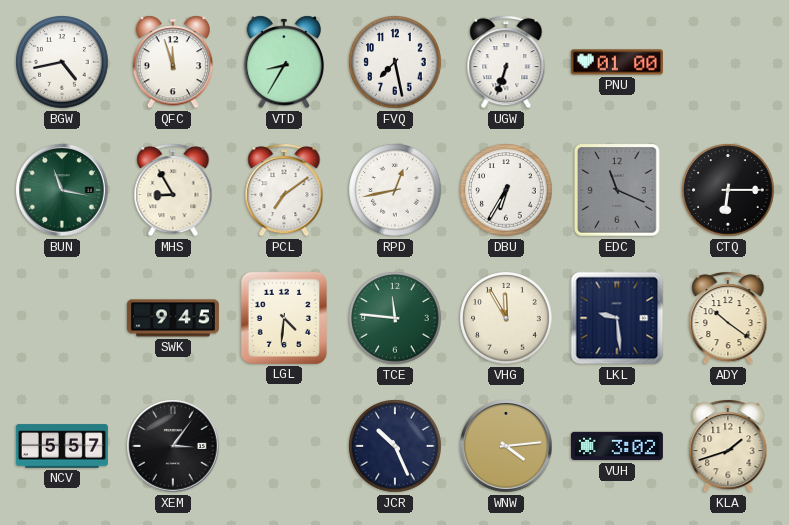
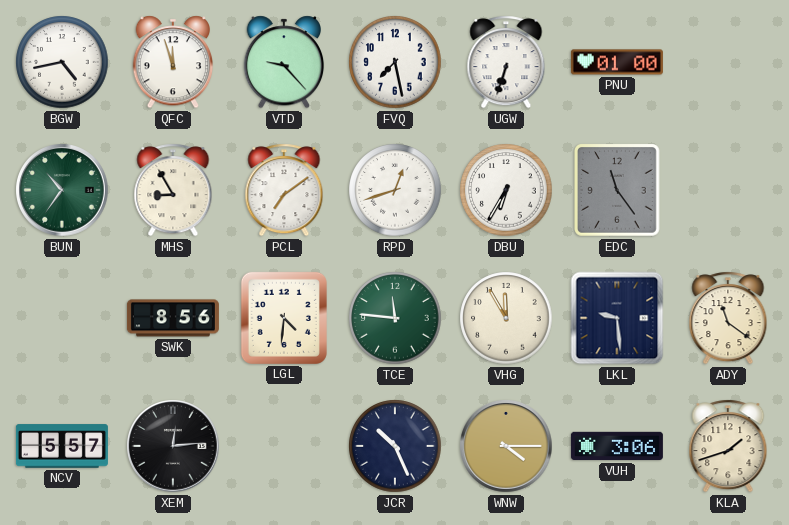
VTD: 8:35 -> 9:23 (284, 62)
BUN: 11:17 -> 10:36 (62, 190)
RPD: 12:43 -> 12:42 (395, 190)
EDC: 11:19 -> 11:24 (618, 191)
CTQ: 6:15 -> none (728, 190)
SWK: 9:45 -> 8:56 (173, 318)
ADY: 10:21 -> 11:21 (728, 318)
XEM: 3:06 -> 12:14 (173, 446)
WNW: 4:14 -> 4:15 (506, 446)
VUH: 3:02 -> 3:06 (617, 446)
